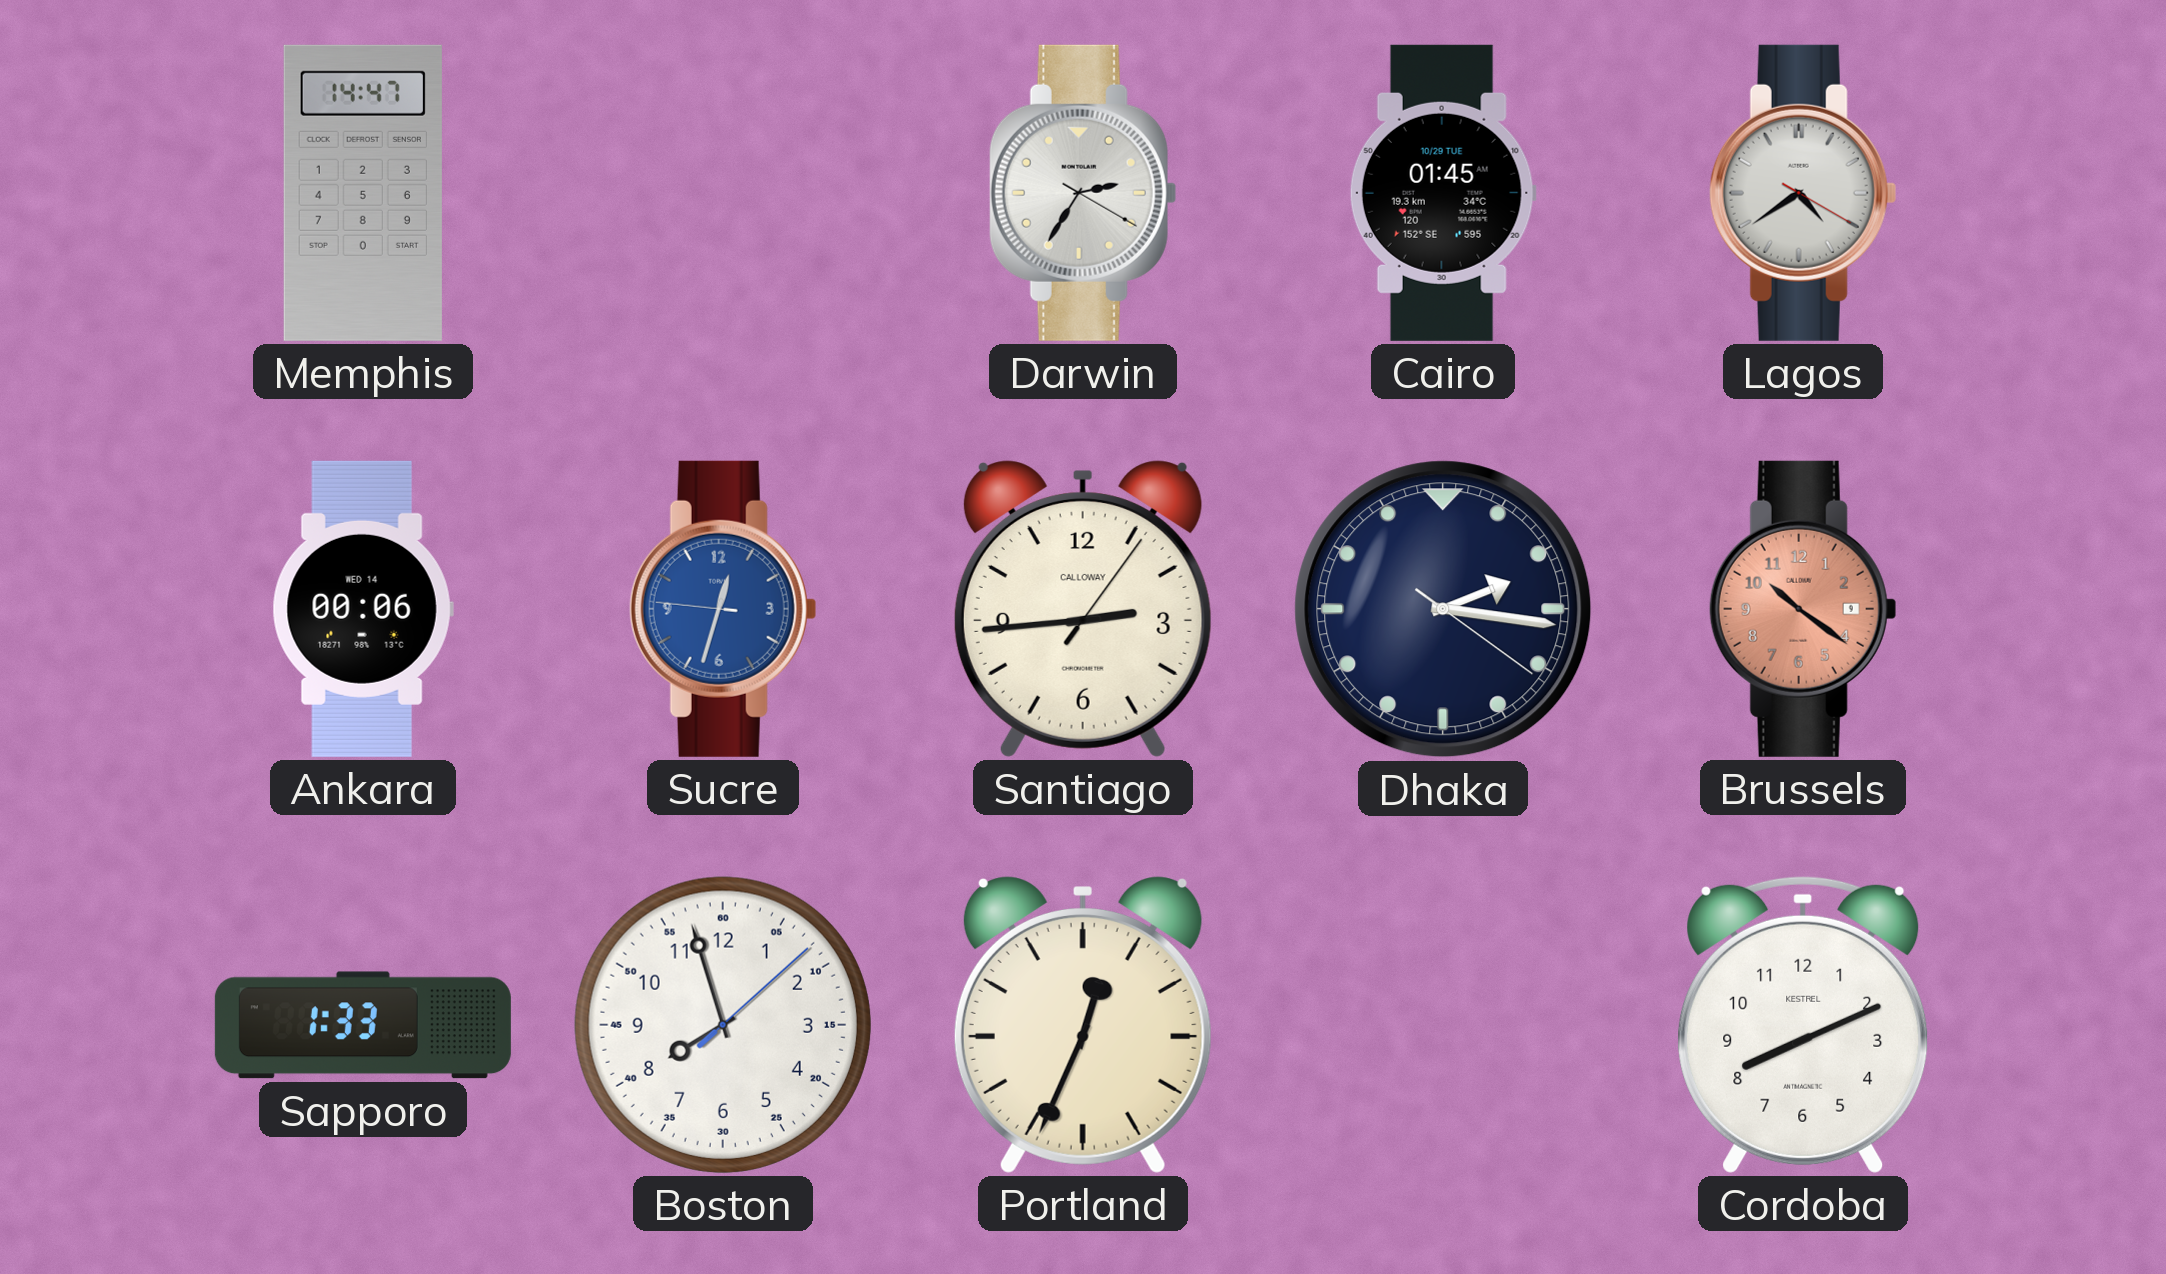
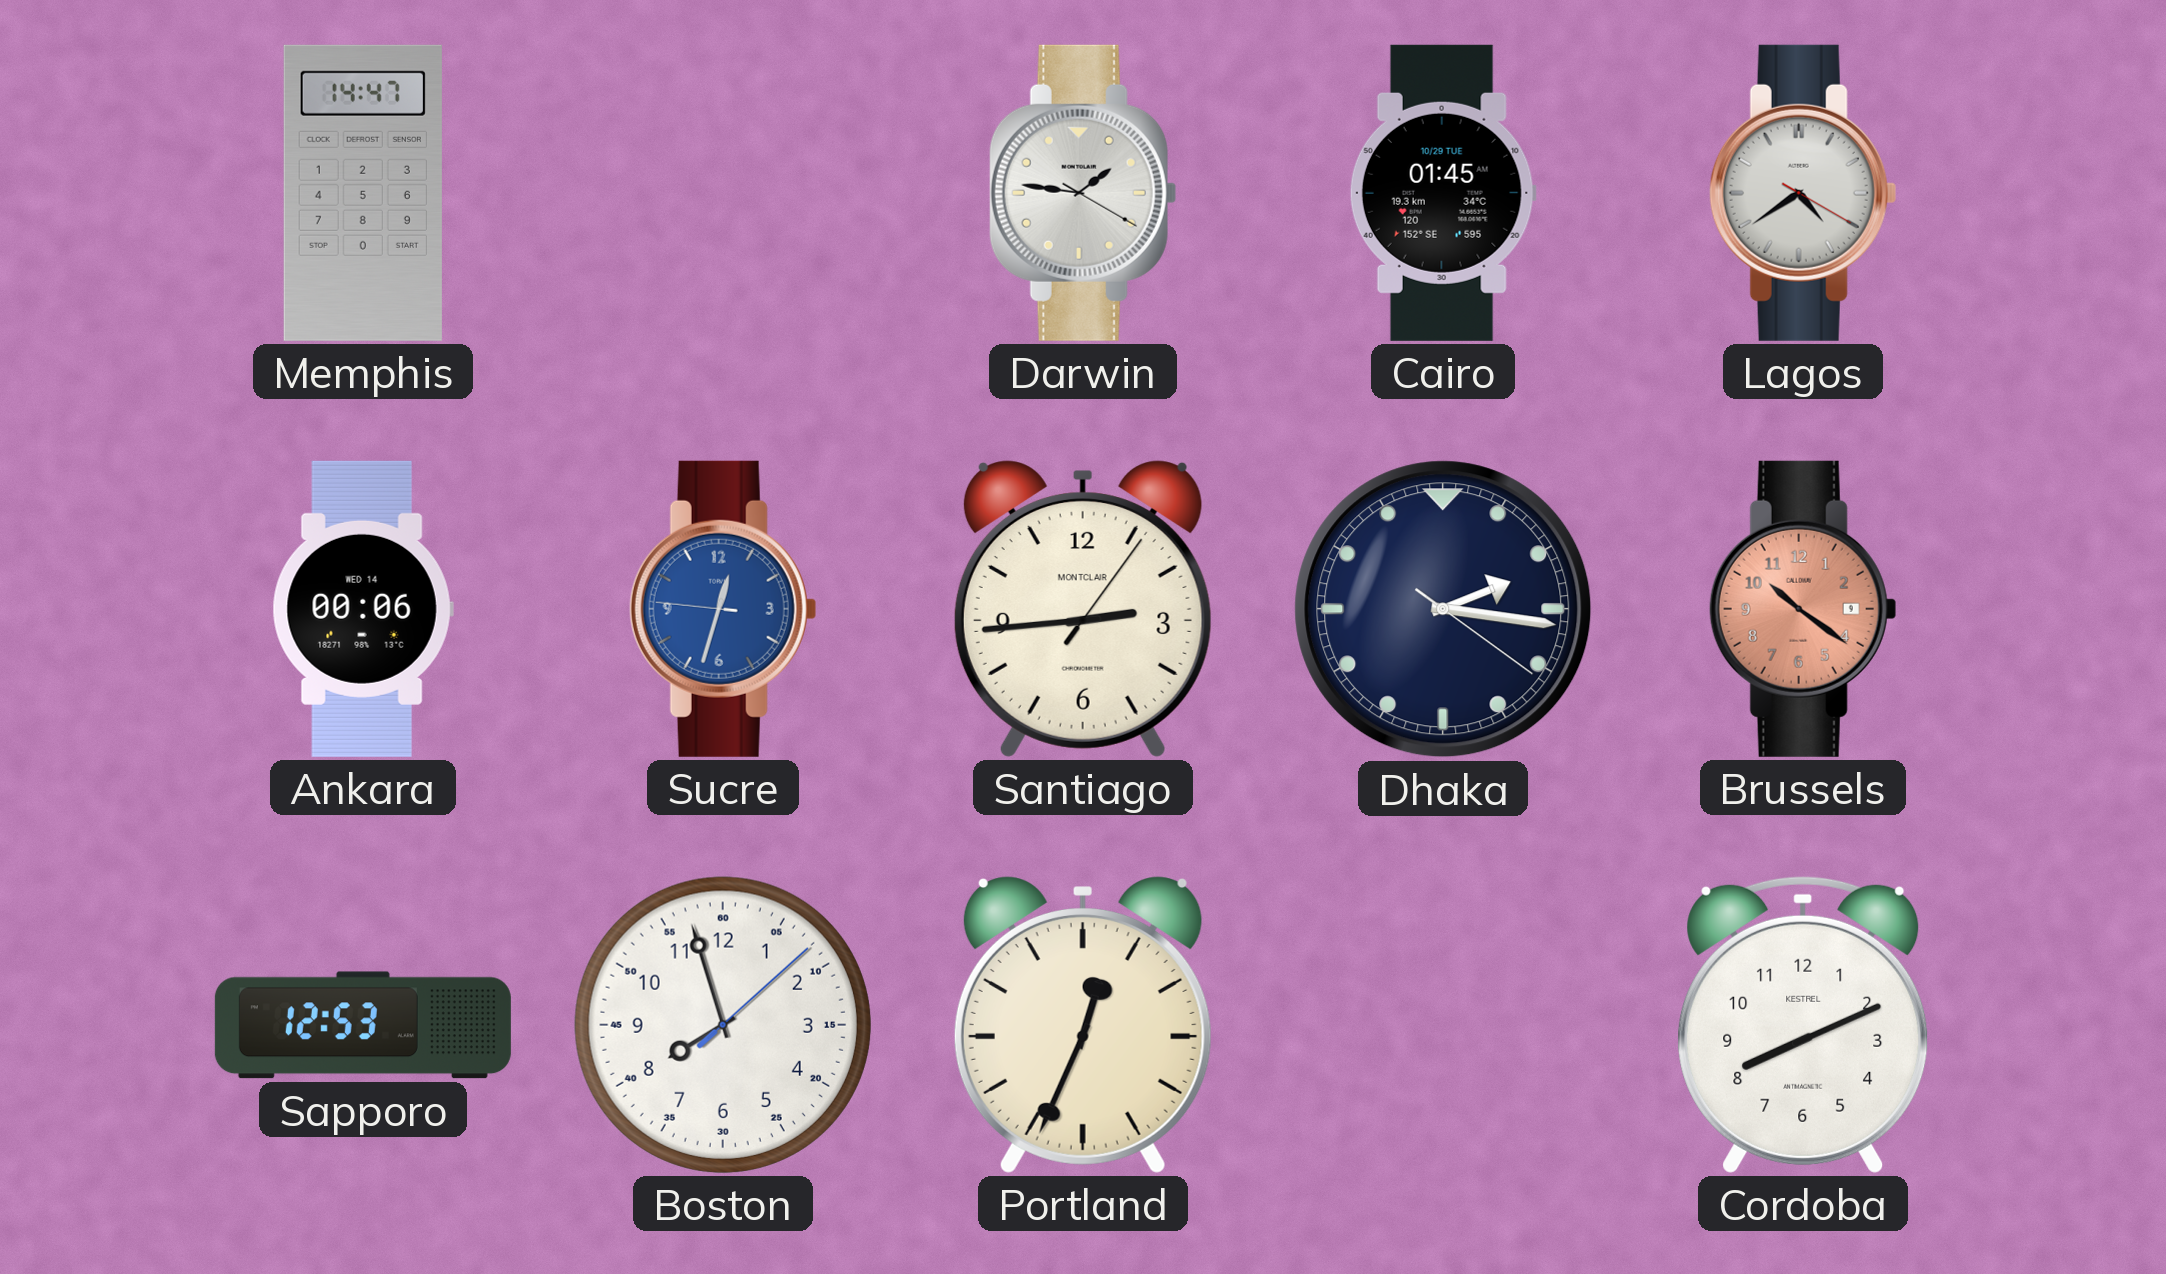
Darwin: 2:35 -> 1:46 (1083, 193)
Santiago brand: CALLOWAY -> MONTCLAIR (1083, 609)
Sapporo: 1:33 -> 12:53 (363, 1025)
